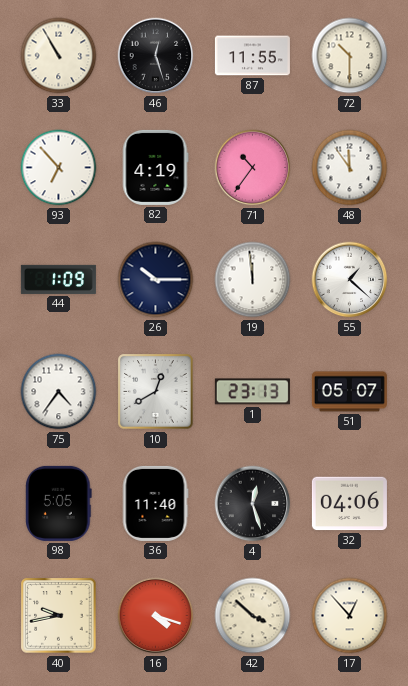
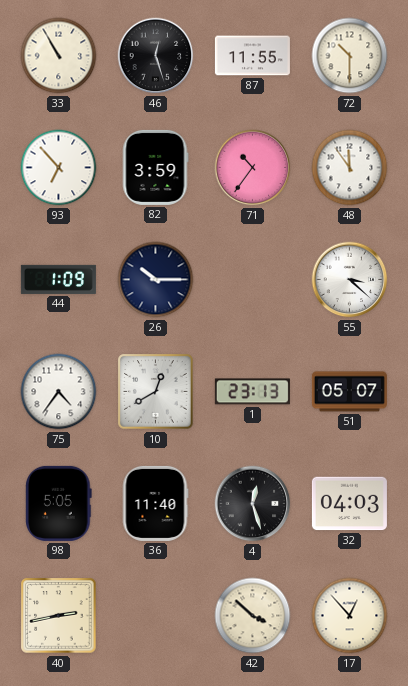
82: 4:19 -> 3:59 (155, 167)
19: 11:59 -> none (253, 280)
55: 1:22 -> 3:22 (350, 280)
32: 04:06 -> 04:03 (349, 504)
40: 9:43 -> 2:43 (59, 616)
16: 4:18 -> none (156, 616)
